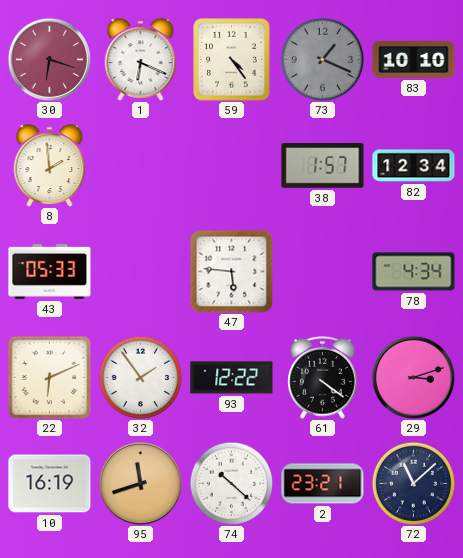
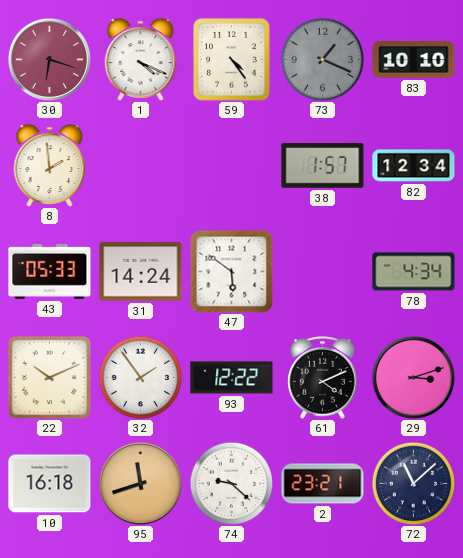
1: 6:19 -> 4:19 (141, 60)
31: none -> 14:24 (141, 272)
47: 5:46 -> 5:51 (231, 271)
22: 6:11 -> 10:11 (49, 377)
61: 4:21 -> 4:11 (323, 378)
10: 16:19 -> 16:18 (50, 484)
74: 10:22 -> 9:22 (231, 483)
